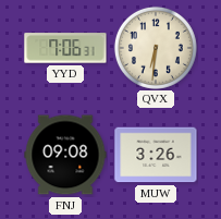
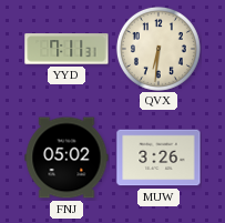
YYD: 7:06 -> 7:11 (67, 49)
FNJ: 09:08 -> 05:02 (67, 158)
